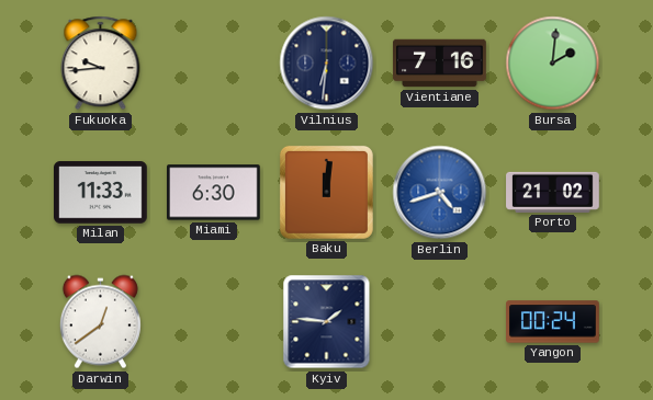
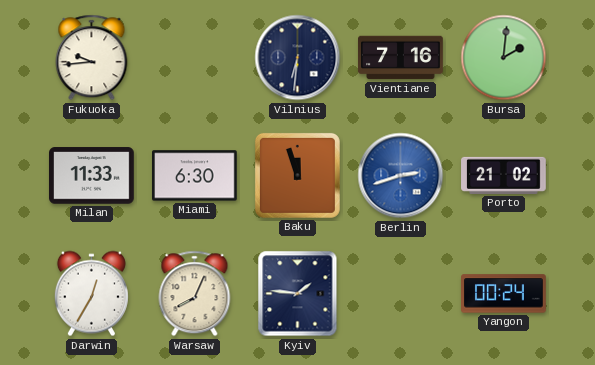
Baku: 12:01 -> 11:57 (297, 175)
Berlin: 4:42 -> 2:42 (401, 176)
Darwin: 12:39 -> 12:35 (91, 294)
Warsaw: none -> 8:04 (195, 294)
